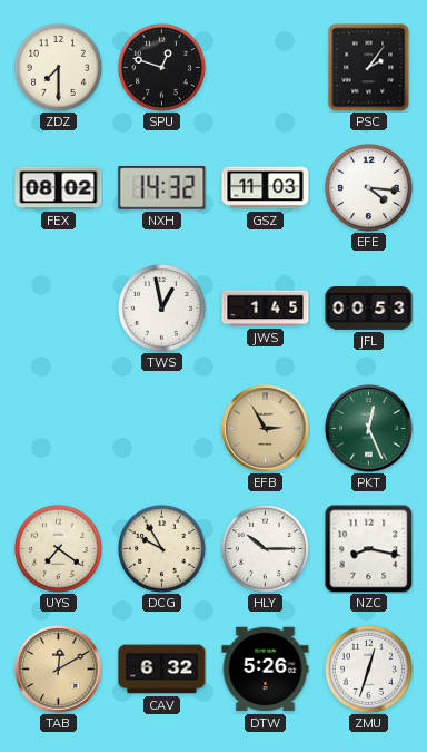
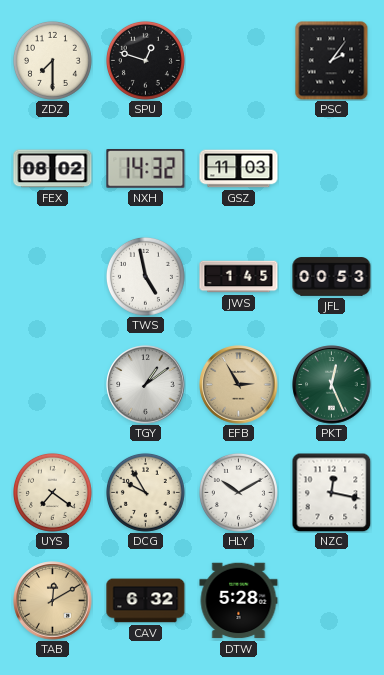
EFE: 4:16 -> none (368, 187)
TWS: 12:58 -> 4:58 (145, 276)
TGY: none -> 1:09 (146, 385)
HLY: 10:15 -> 10:10 (238, 492)
NZC: 8:17 -> 12:17 (331, 492)
DTW: 5:26 -> 5:28 (239, 601)
ZMU: 12:33 -> none (368, 668)
